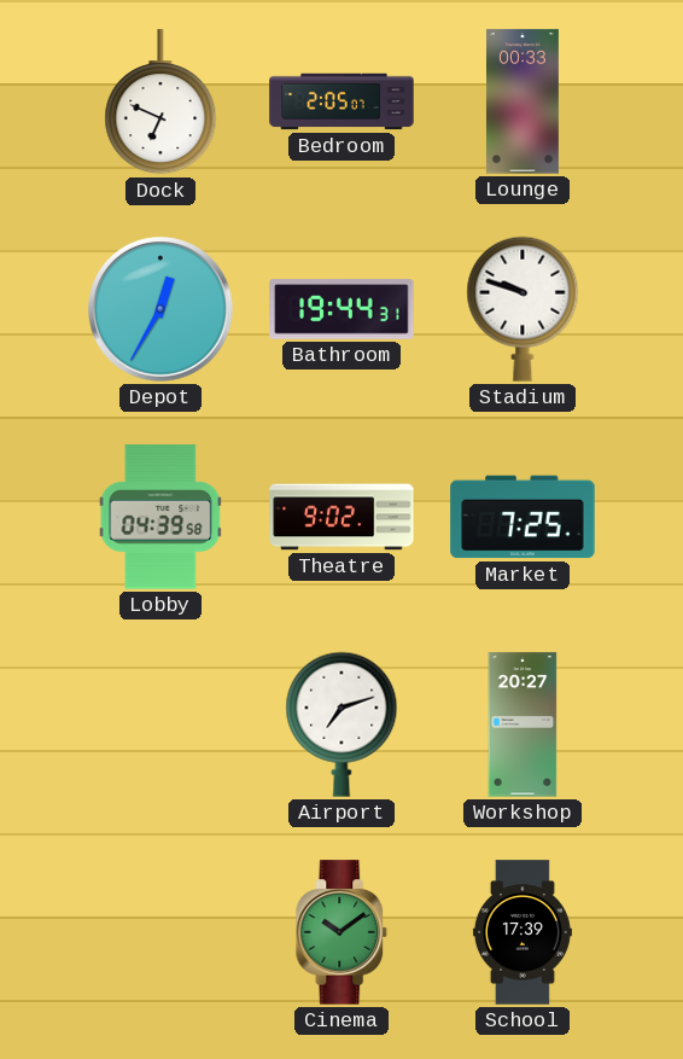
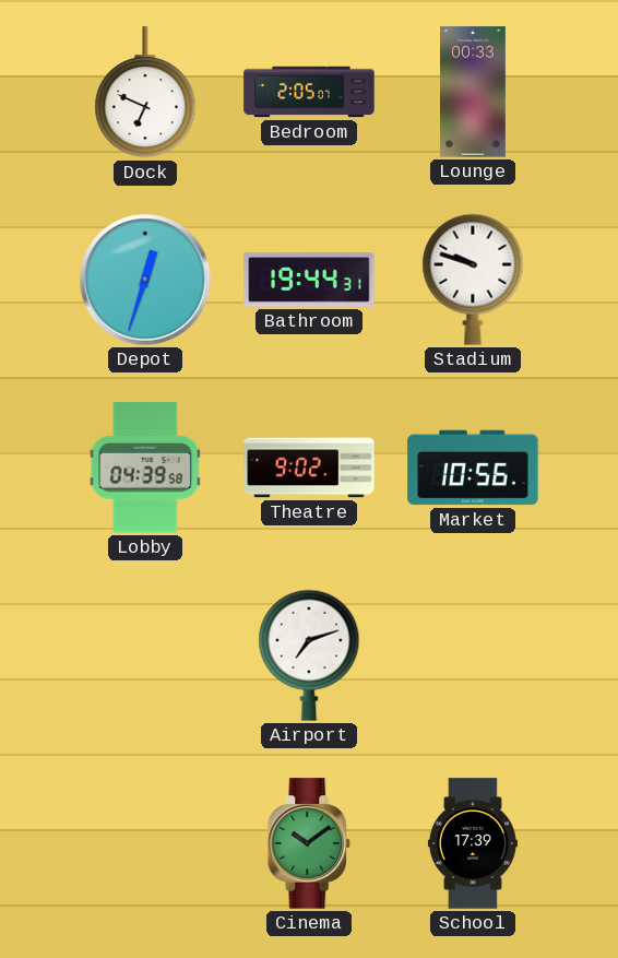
Depot: 12:35 -> 12:33 (145, 280)
Market: 7:25 -> 10:56 (473, 468)
Workshop: 20:27 -> none (523, 725)
